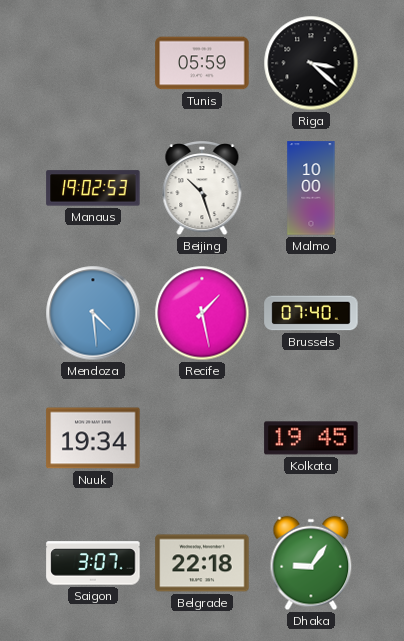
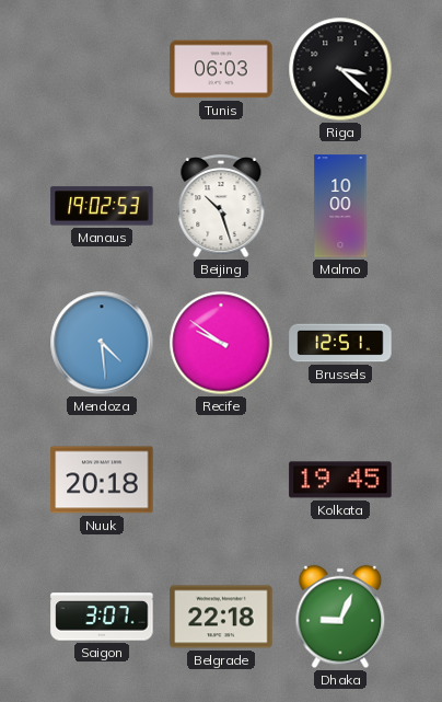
Tunis: 05:59 -> 06:03 (221, 69)
Recife: 1:28 -> 9:51 (221, 343)
Brussels: 07:40 -> 12:51 (340, 343)
Nuuk: 19:34 -> 20:18 (102, 480)
Dhaka: 9:06 -> 9:04 (340, 617)
